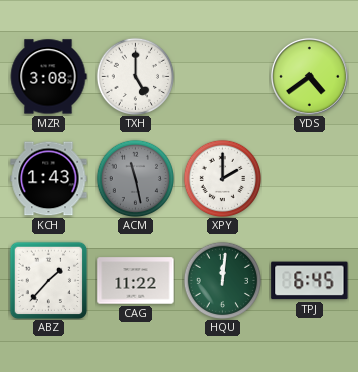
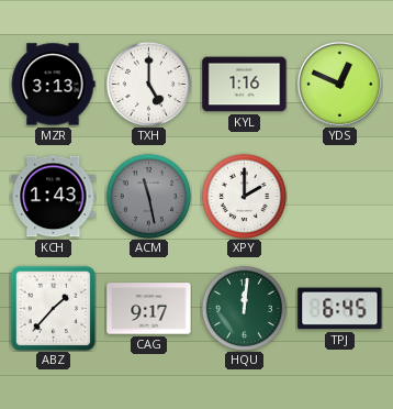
MZR: 3:08 -> 3:13 (53, 85)
KYL: none -> 1:16 (245, 85)
YDS: 4:39 -> 12:49 (339, 84)
CAG: 11:22 -> 9:17 (149, 309)
